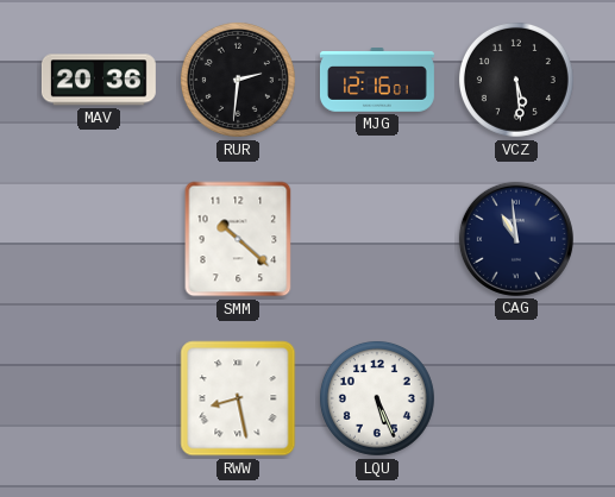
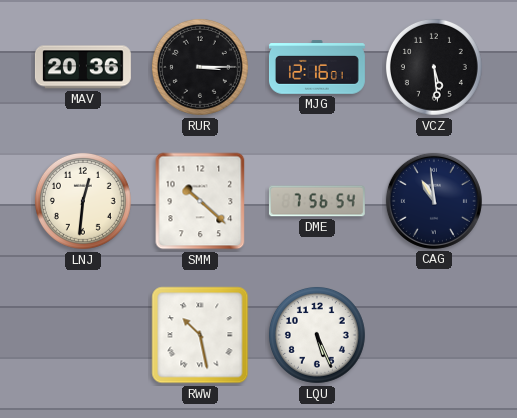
RUR: 2:31 -> 3:15 (200, 67)
LNJ: none -> 12:31 (83, 201)
DME: none -> 7:56 (317, 201)
RWW: 8:28 -> 10:28 (200, 335)
